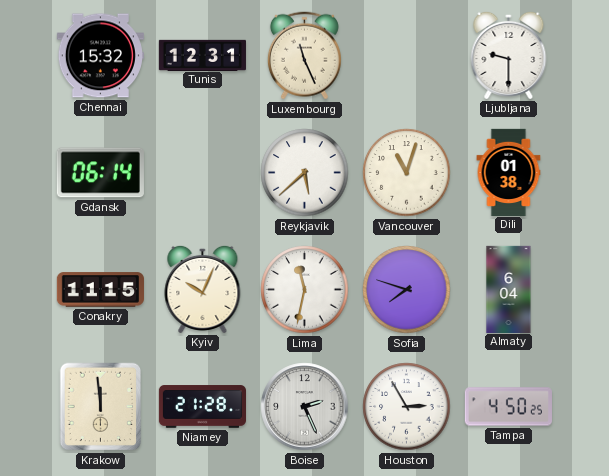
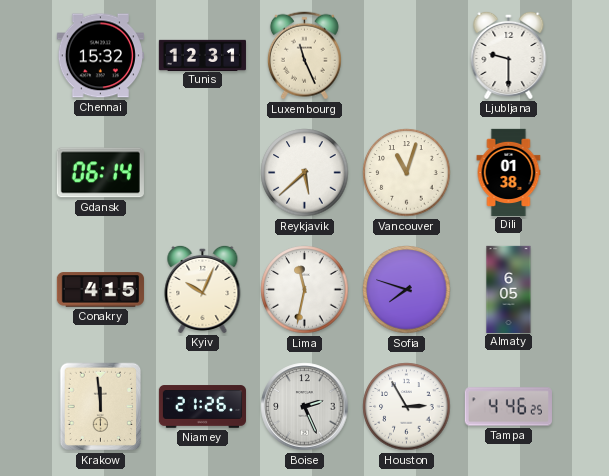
Conakry: 11:15 -> 4:15 (100, 290)
Almaty: 6:04 -> 6:05 (509, 289)
Niamey: 21:28 -> 21:26 (202, 407)
Tampa: 4:50 -> 4:46 (508, 407)
